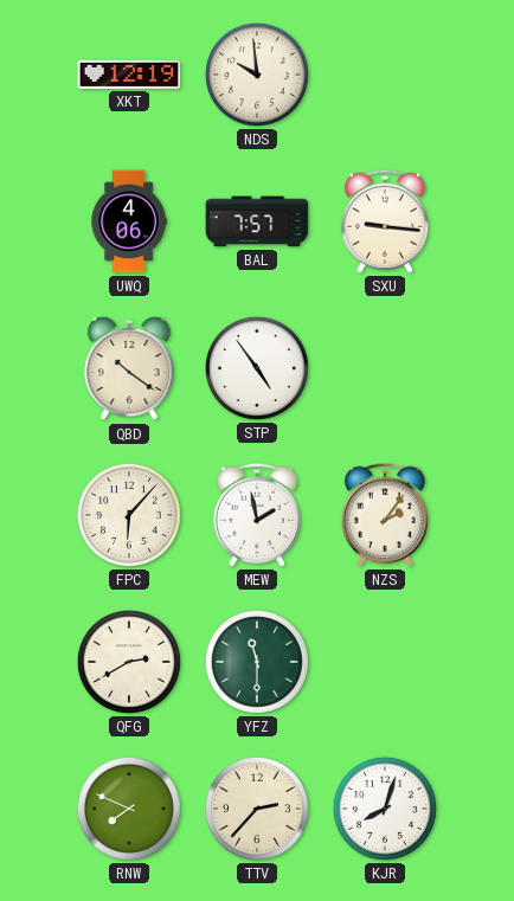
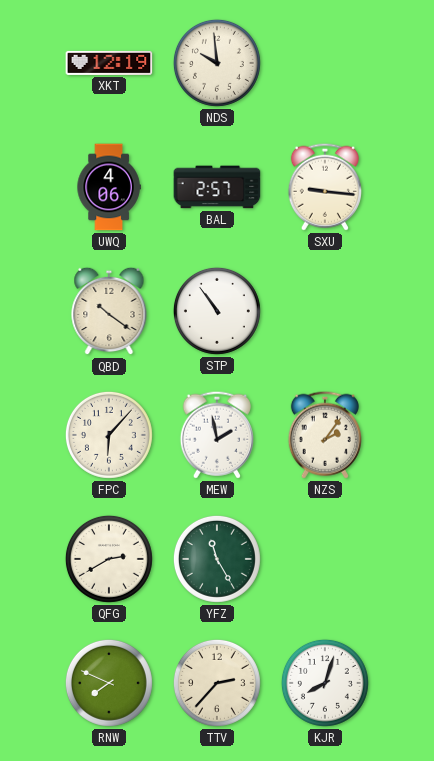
BAL: 7:57 -> 2:57 (217, 187)
STP: 4:54 -> 10:54 (217, 311)
YFZ: 11:30 -> 11:25 (217, 559)
